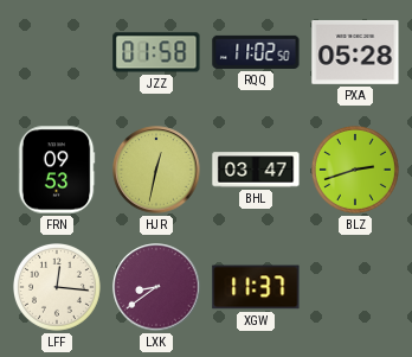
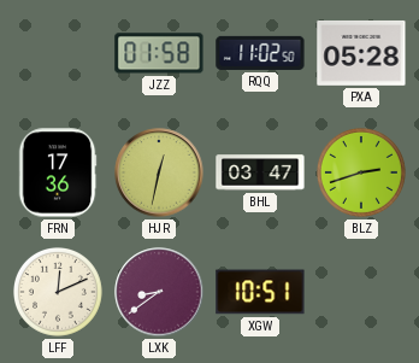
FRN: 09:53 -> 17:36 (58, 172)
LFF: 12:16 -> 12:11 (59, 293)
XGW: 11:37 -> 10:51 (260, 292)
